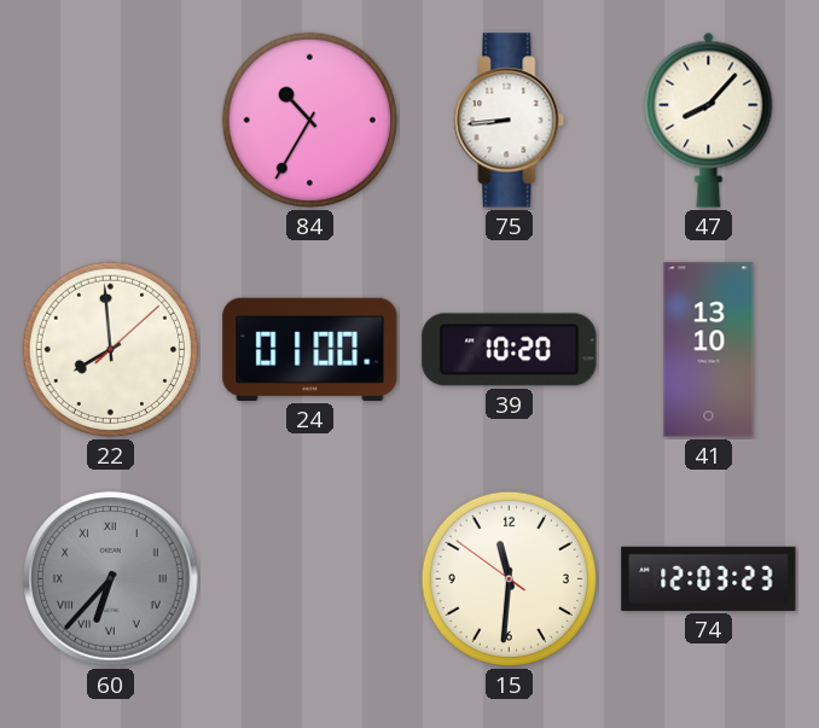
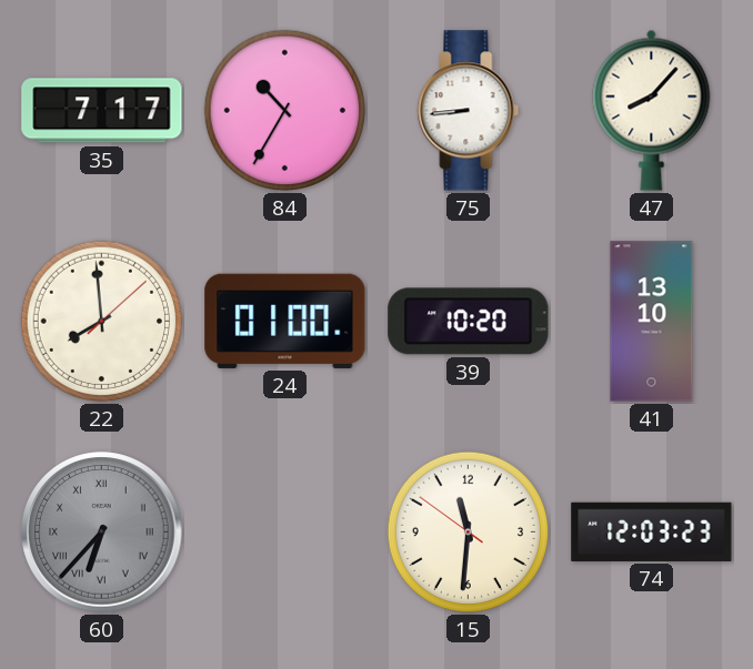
35: none -> 7:17 (102, 111)
